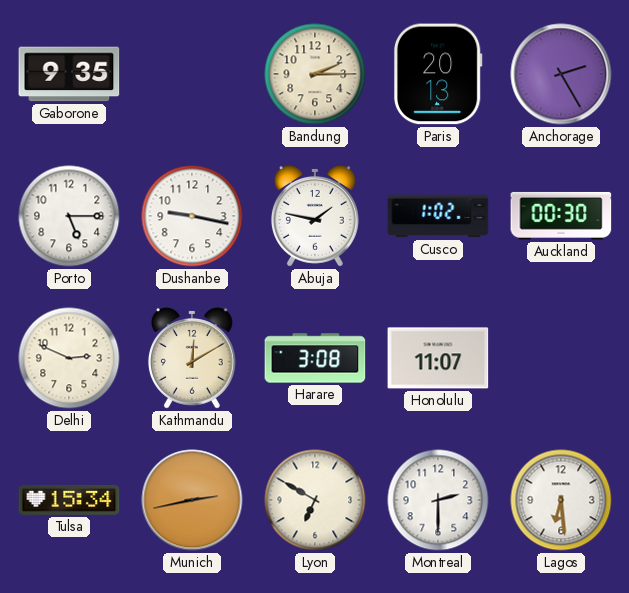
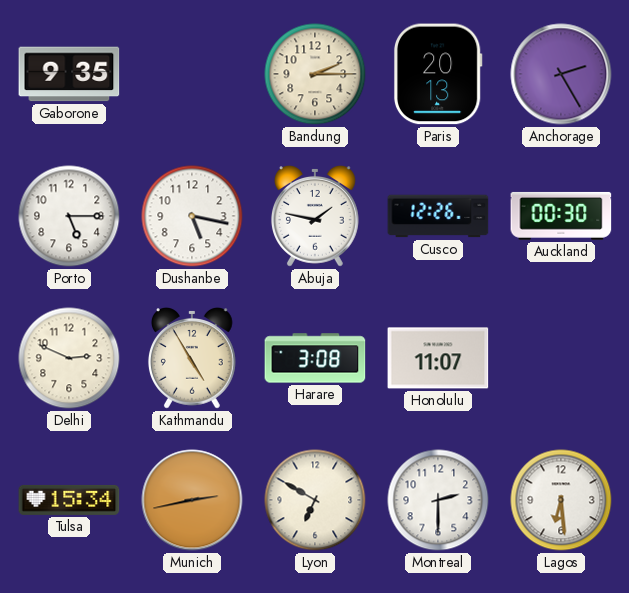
Dushanbe: 9:17 -> 5:17 (192, 216)
Cusco: 1:02 -> 12:26 (438, 216)
Kathmandu: 12:10 -> 4:55 (192, 359)
